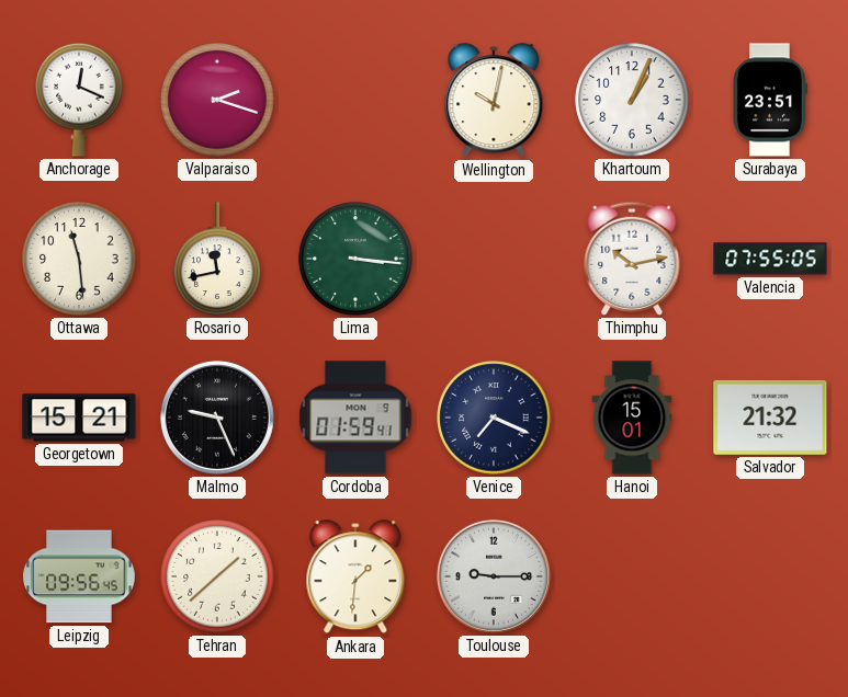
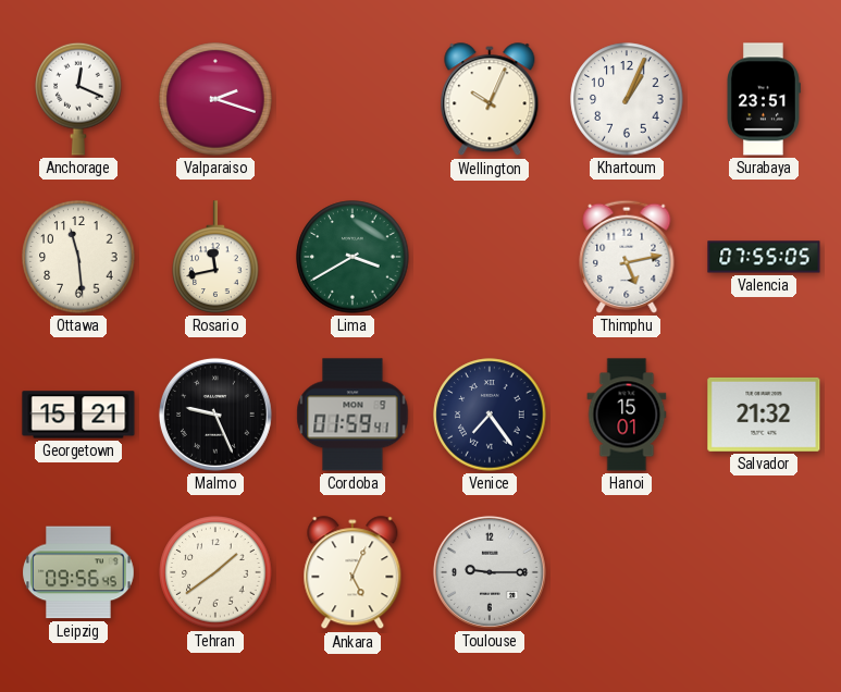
Wellington: 10:02 -> 10:04 (490, 100)
Lima: 3:16 -> 3:40 (353, 257)
Thimphu: 10:13 -> 5:13 (627, 257)
Venice: 7:19 -> 7:24 (490, 415)
Tehran: 1:38 -> 1:39 (215, 572)
Ankara: 1:31 -> 5:04 (353, 573)
